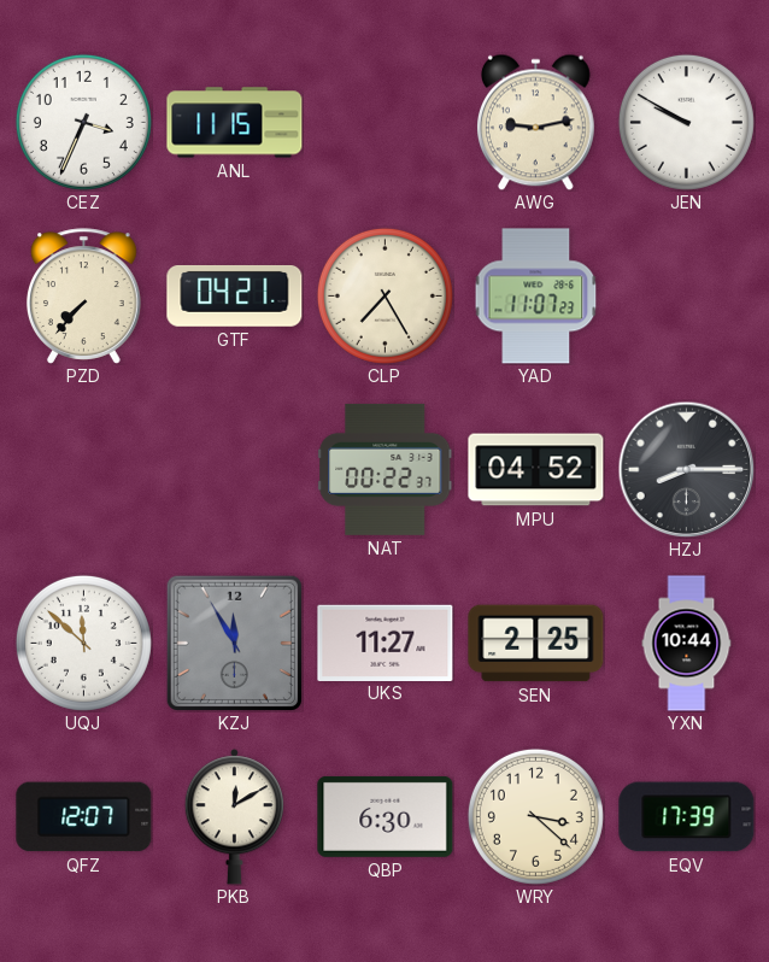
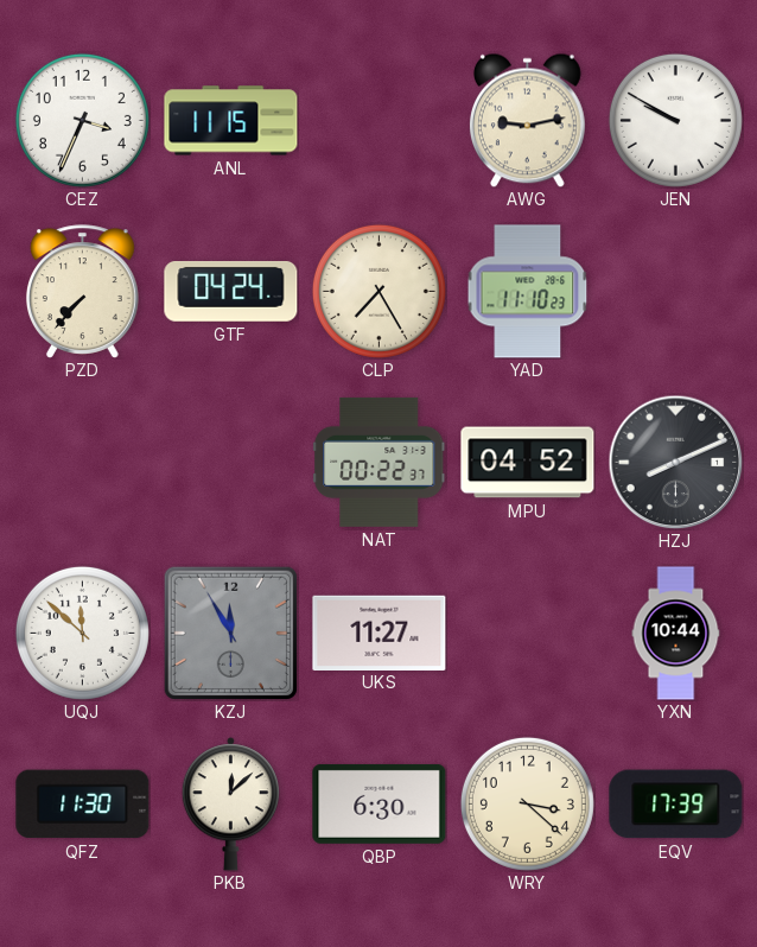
GTF: 04:21 -> 04:24 (231, 291)
YAD: 11:07 -> 11:10 (528, 292)
HZJ: 8:15 -> 8:11 (675, 462)
SEN: 2:25 -> none (536, 644)
QFZ: 12:07 -> 11:30 (83, 805)
PKB: 12:10 -> 12:08 (230, 805)
